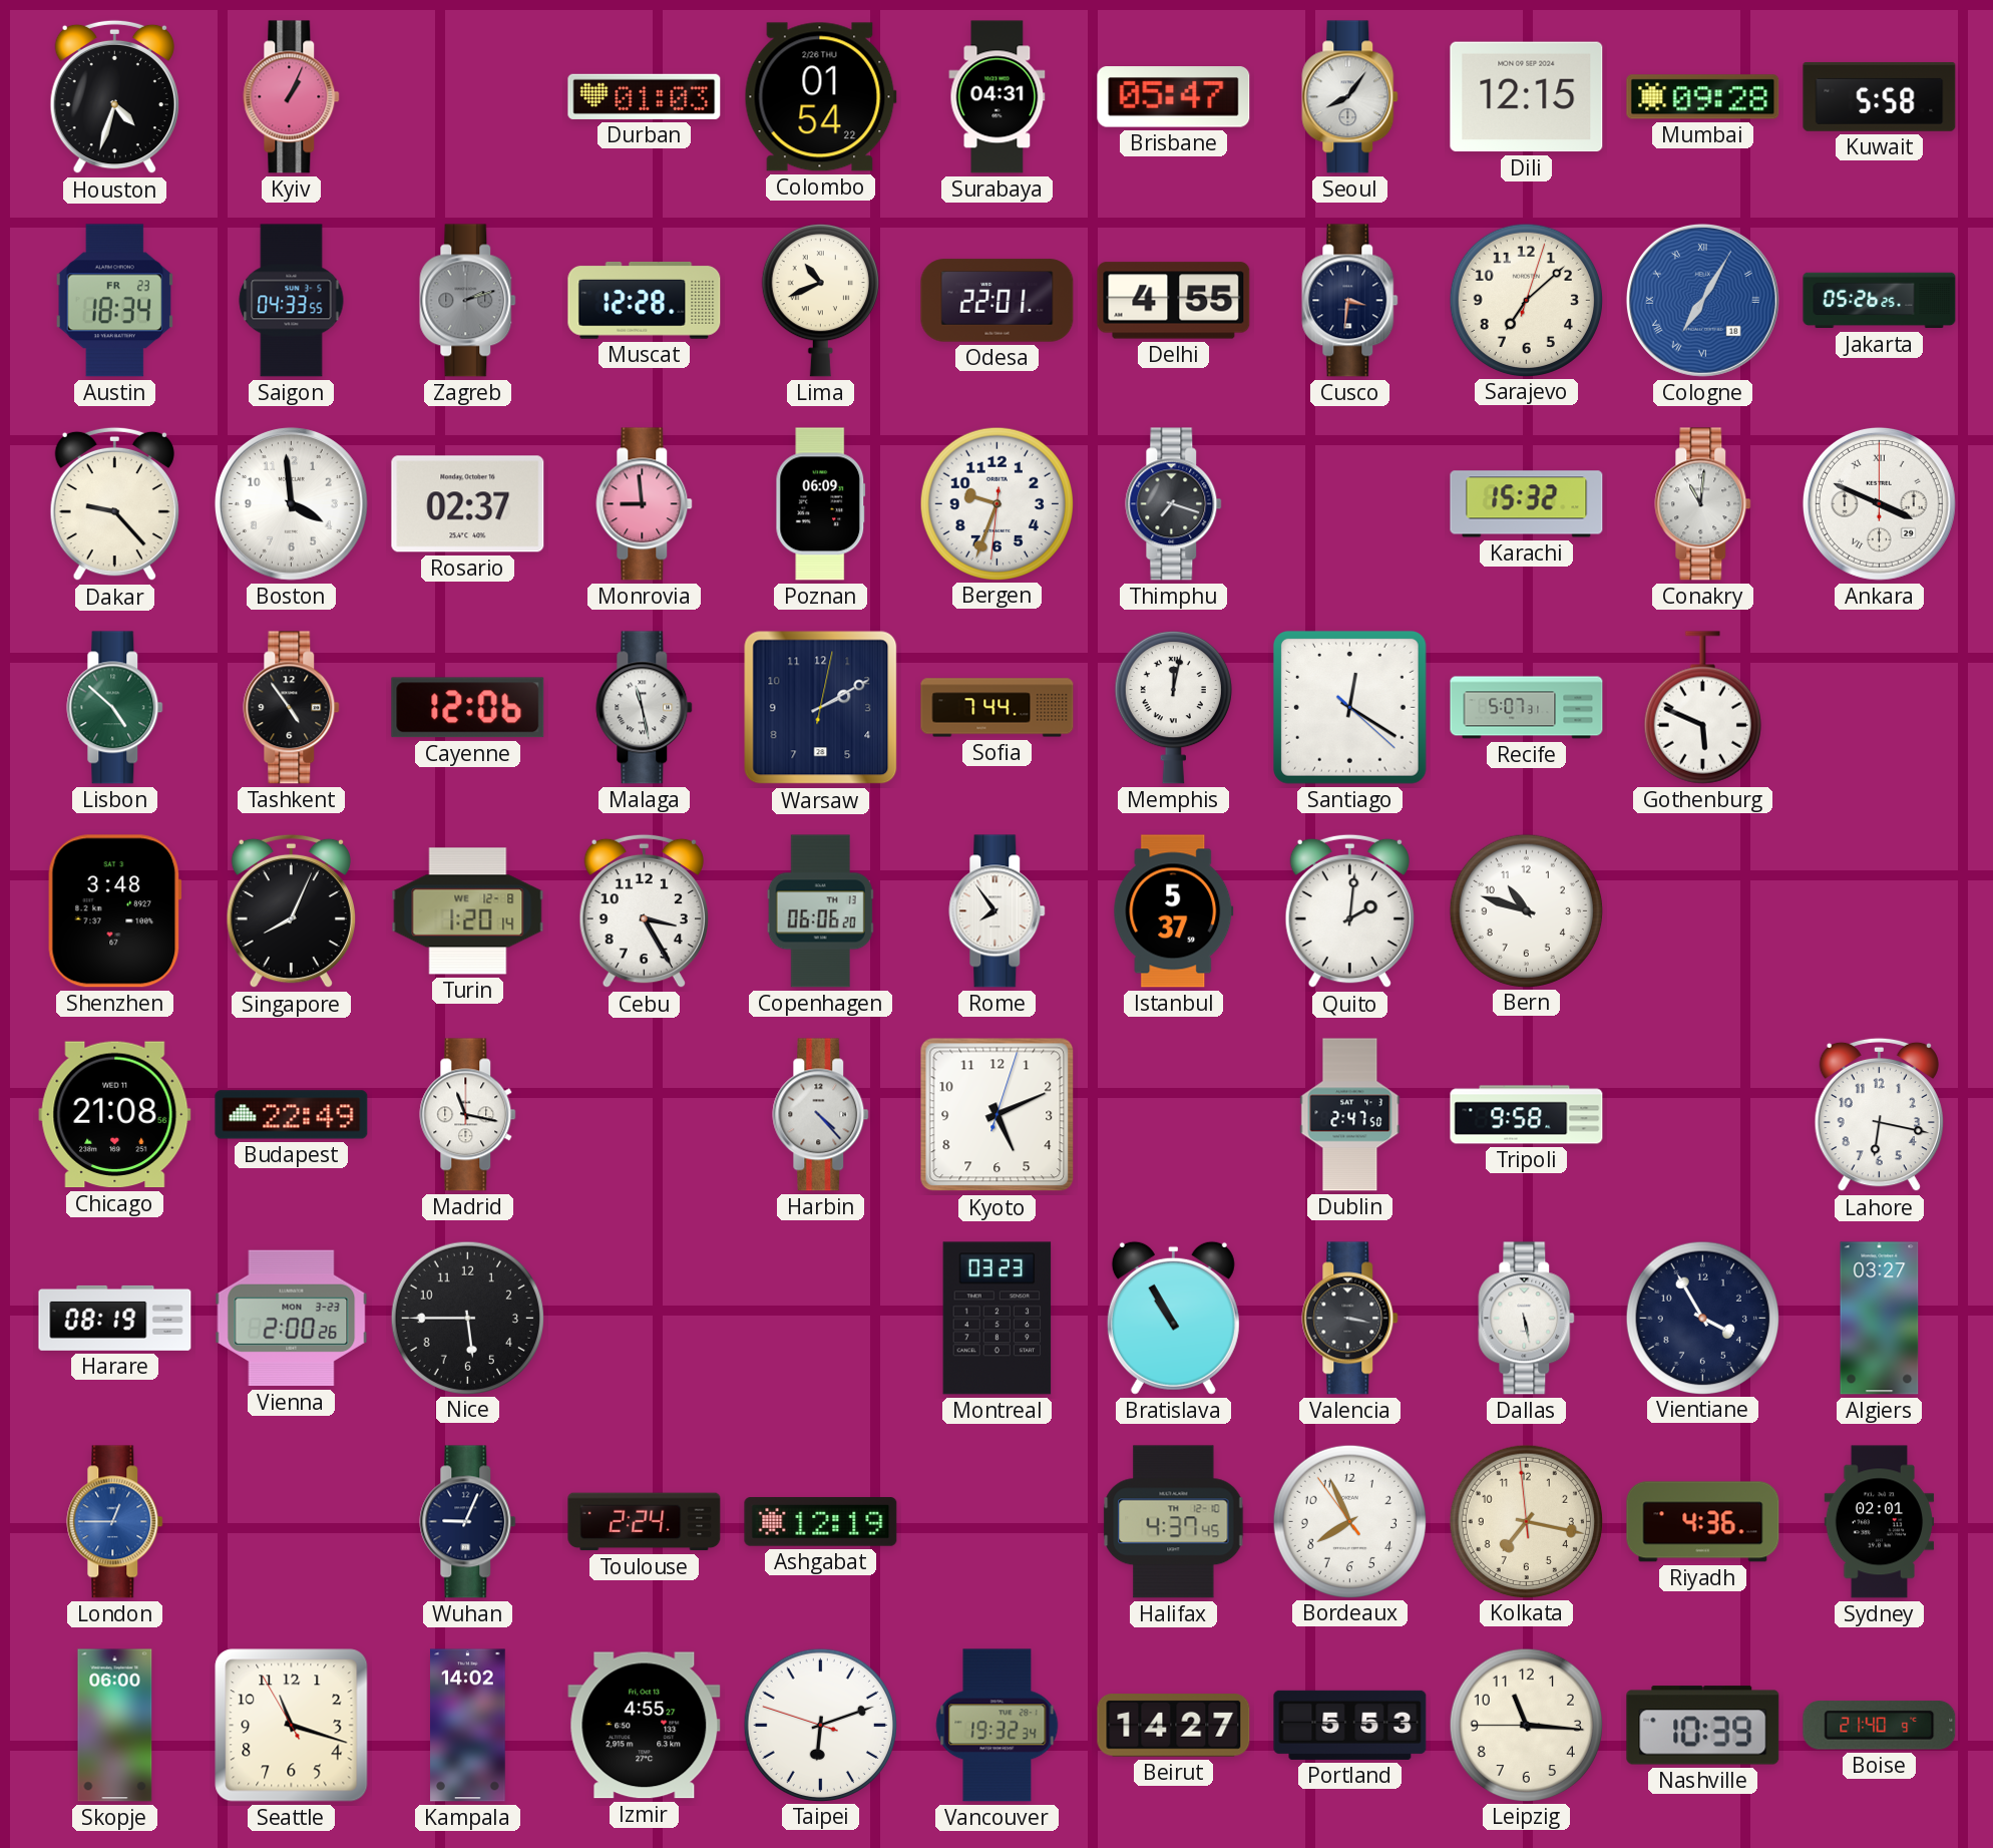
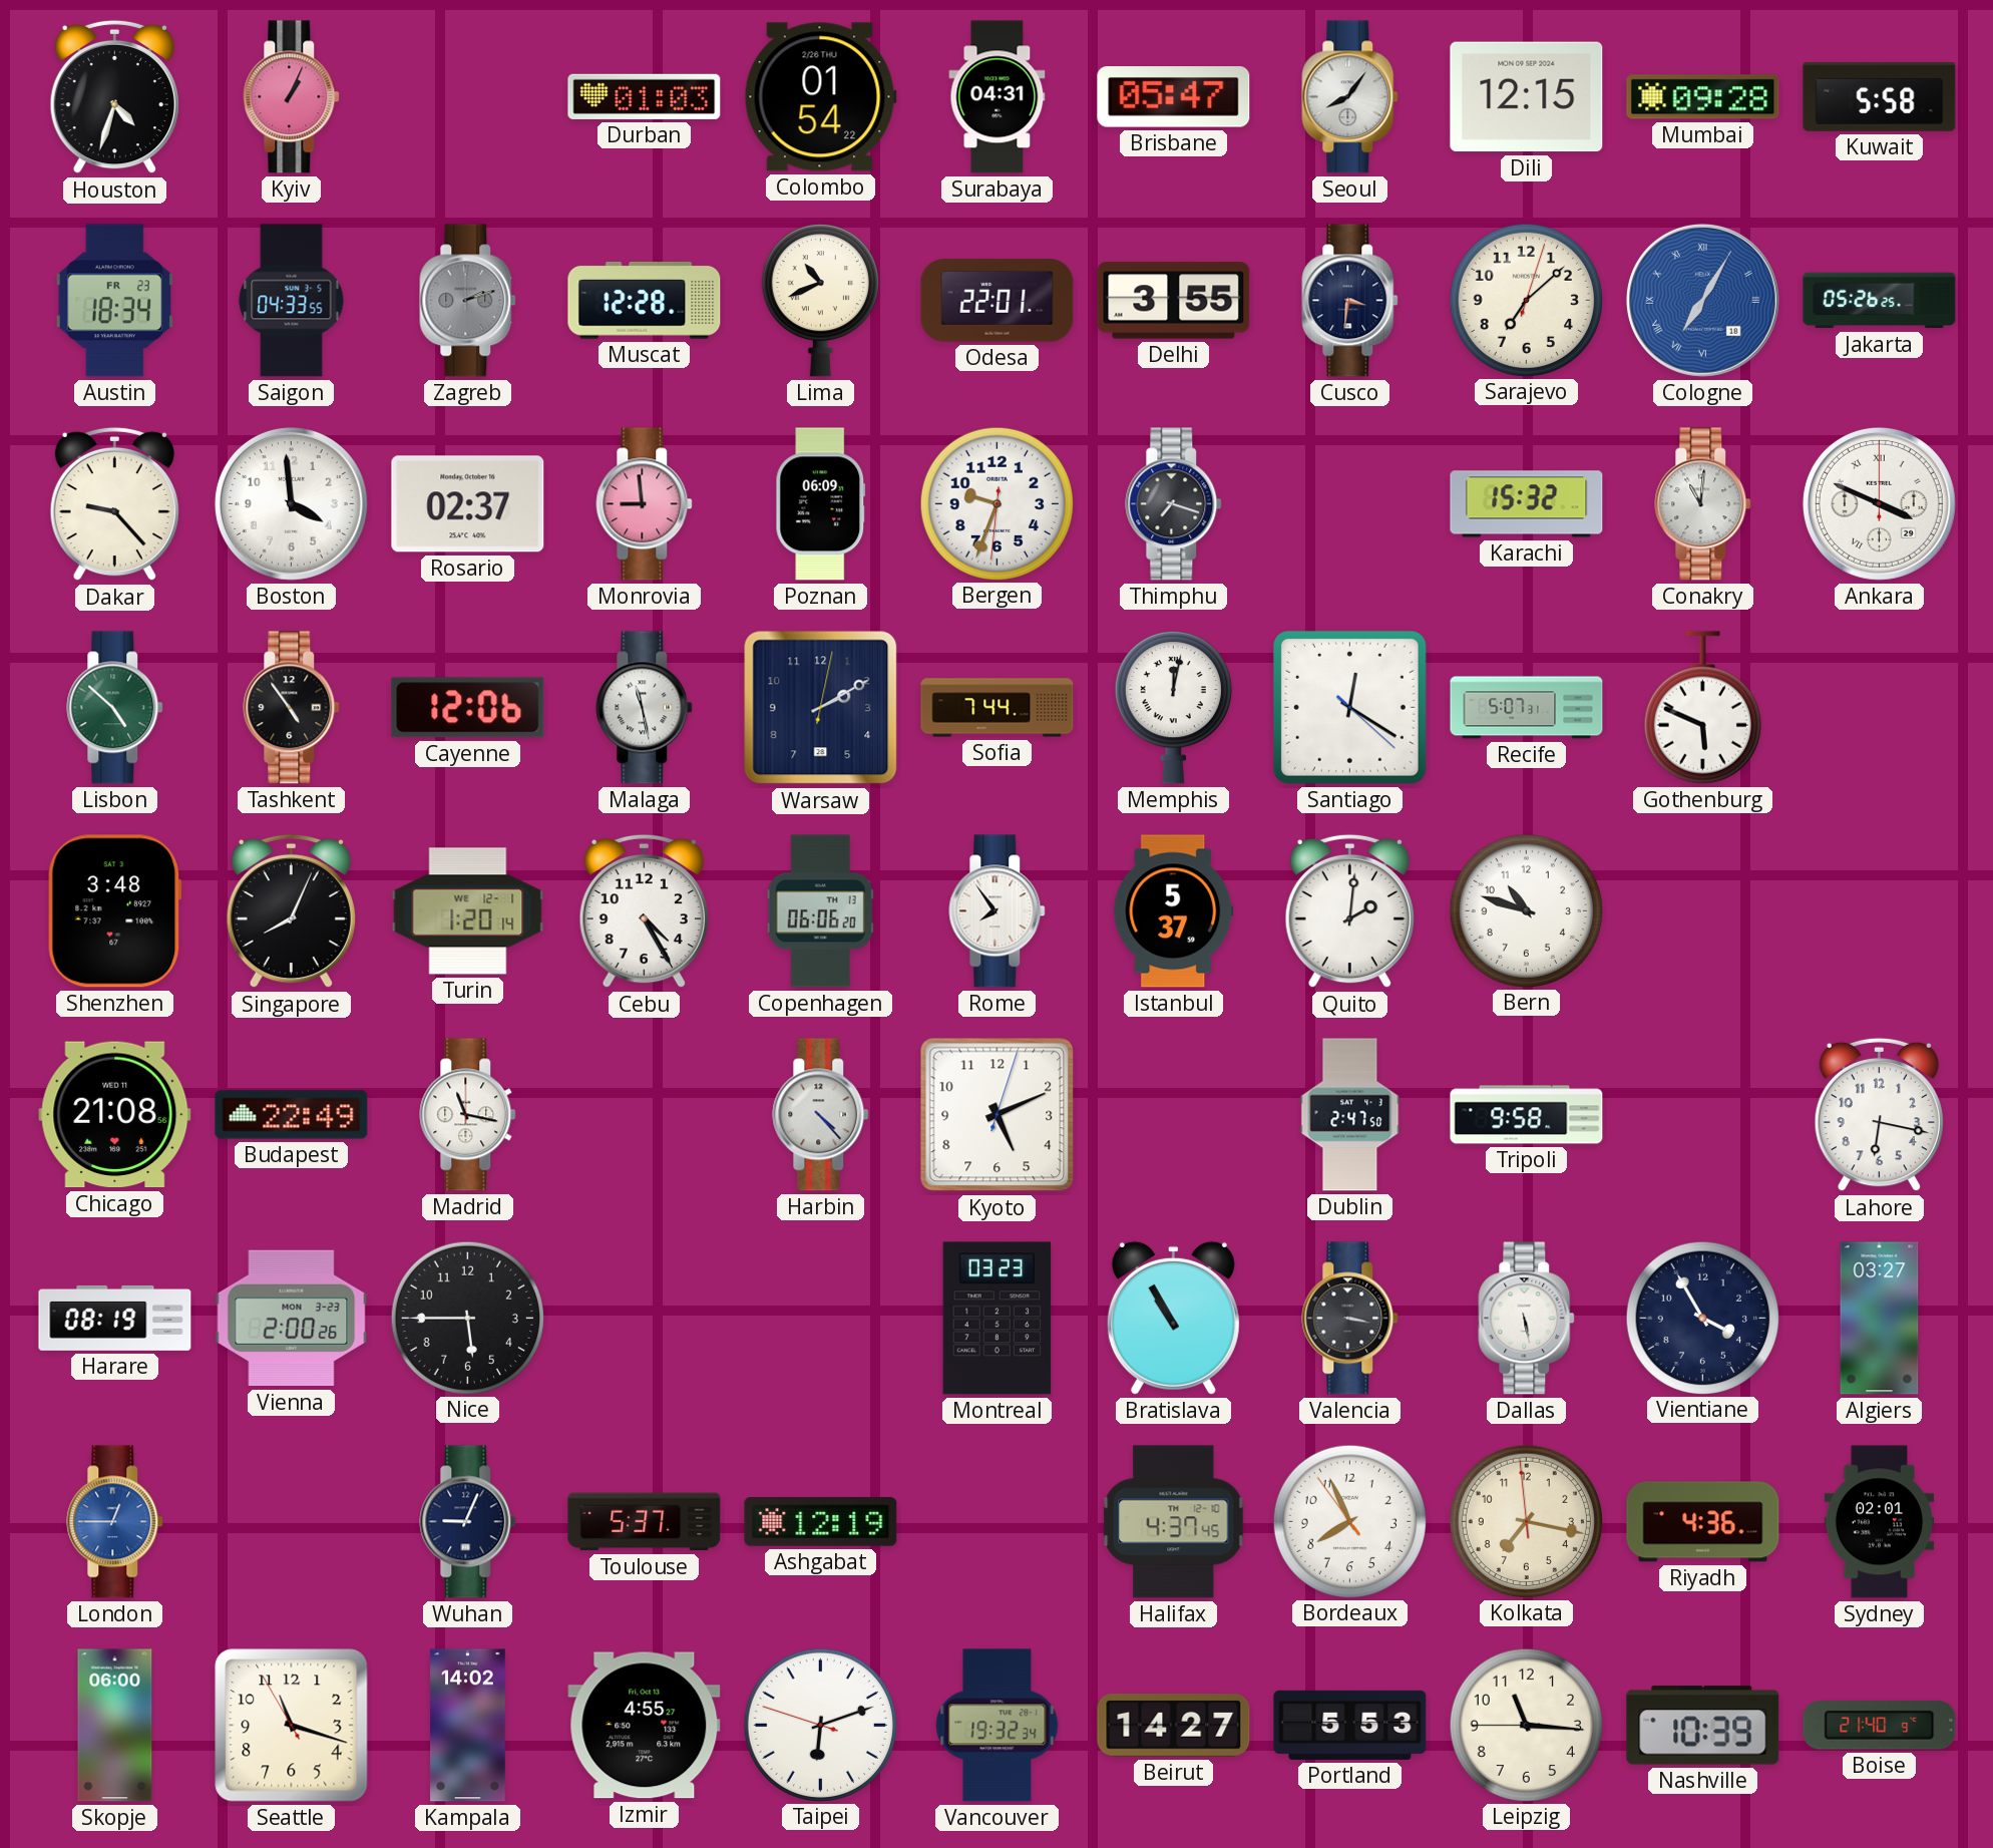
Delhi: 4:55 -> 3:55 (1174, 301)
Turin date: WE 12-8 -> WE 12-1 (468, 911)
Cebu: 3:25 -> 4:25 (644, 911)
Toulouse: 2:24 -> 5:37 (645, 1522)
